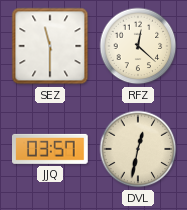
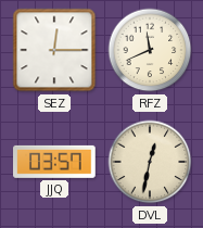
SEZ: 11:30 -> 12:15 (54, 50)
RFZ: 12:22 -> 11:41 (150, 50)
